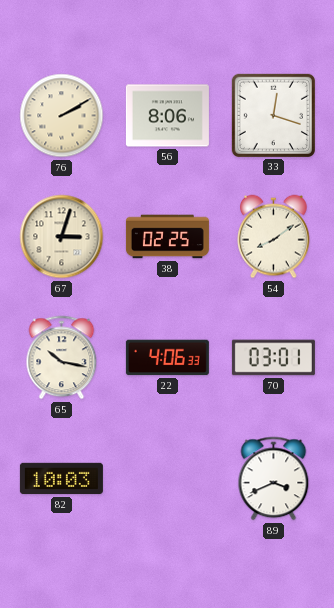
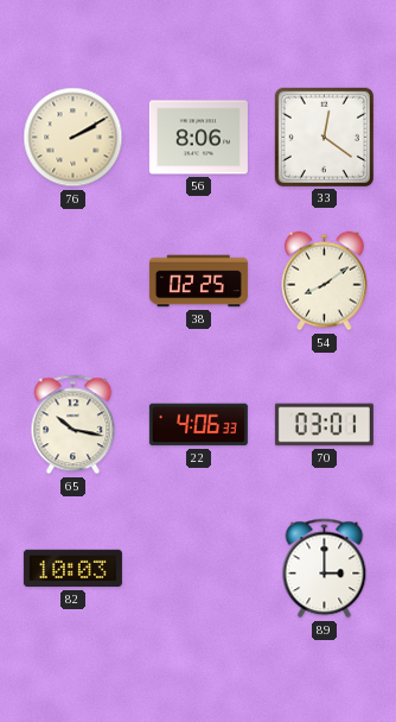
33: 12:18 -> 12:21 (324, 137)
67: 3:03 -> none (62, 237)
89: 3:41 -> 3:00 (325, 569)
